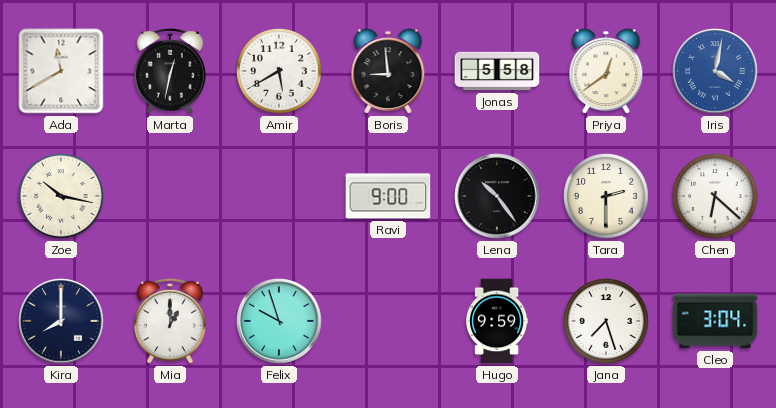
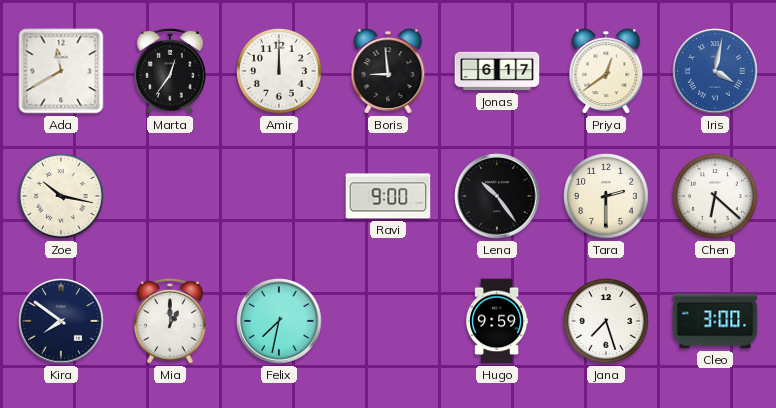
Marta: 12:32 -> 12:36 (171, 71)
Amir: 5:40 -> 12:00 (280, 72)
Jonas: 5:58 -> 6:17 (497, 71)
Kira: 8:00 -> 7:51 (61, 321)
Felix: 9:57 -> 7:32 (279, 321)
Cleo: 3:04 -> 3:00 (715, 321)
